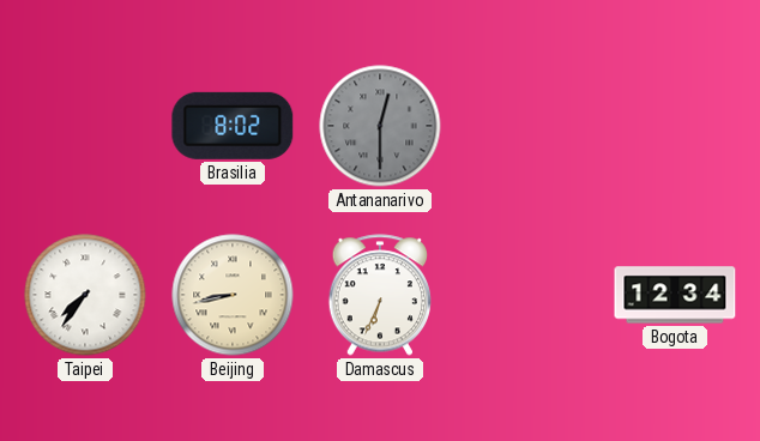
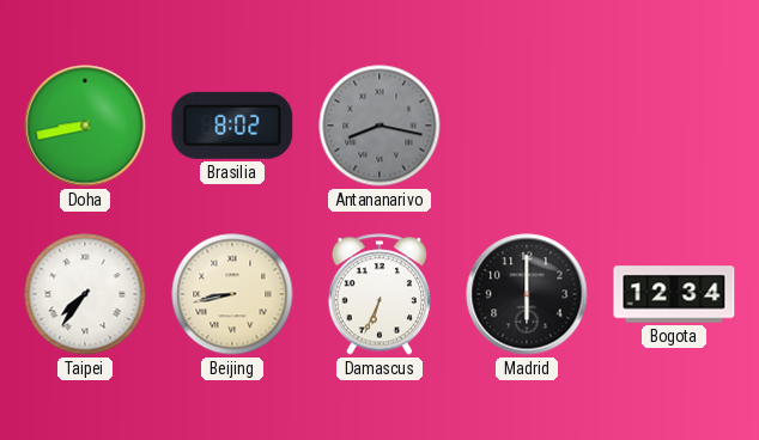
Doha: none -> 8:43 (85, 126)
Antananarivo: 12:30 -> 8:17 (380, 126)
Madrid: none -> 6:00 (527, 294)
